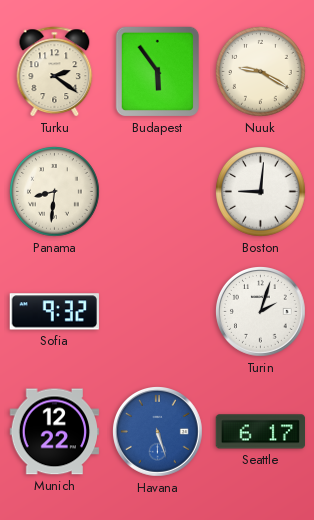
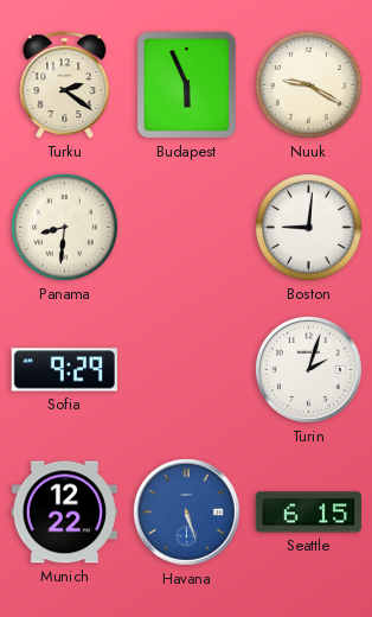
Budapest: 5:54 -> 5:56 (187, 85)
Sofia: 9:32 -> 9:29 (64, 370)
Seattle: 6:17 -> 6:15 (308, 513)
